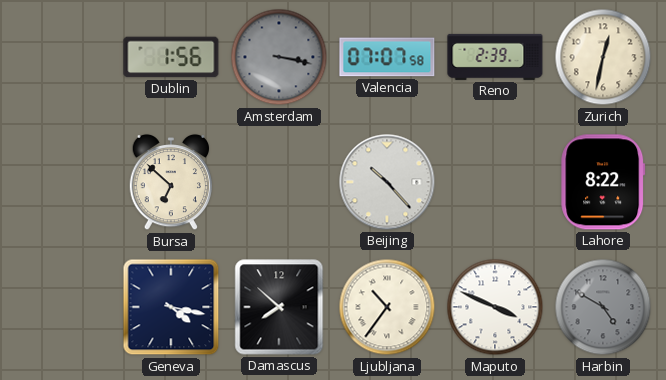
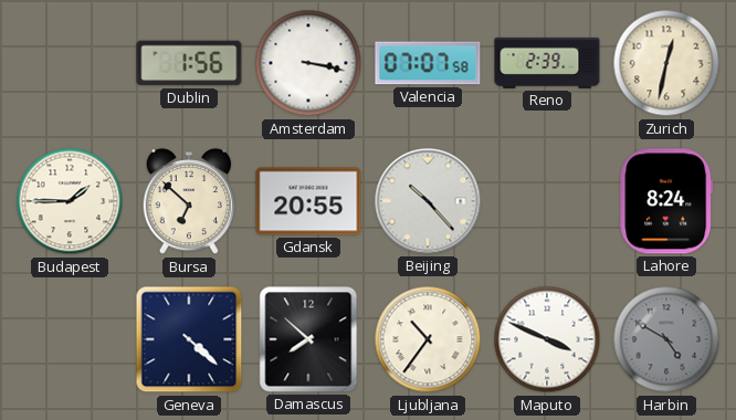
Amsterdam dial: grey -> white (308, 63)
Budapest: none -> 1:45 (70, 201)
Gdansk: none -> 20:55 (308, 201)
Lahore: 8:22 -> 8:24 (666, 201)
Geneva: 4:17 -> 4:22 (189, 339)
